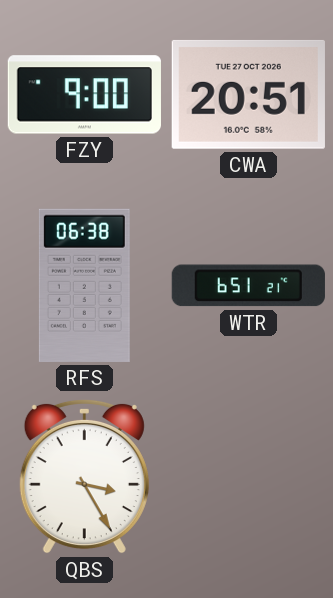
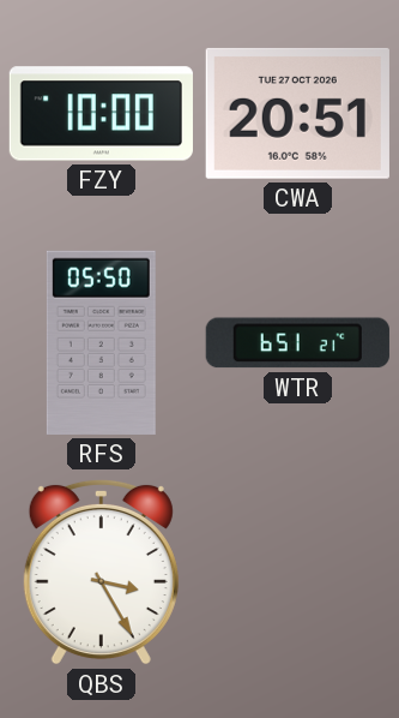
FZY: 9:00 -> 10:00 (101, 114)
RFS: 06:38 -> 05:50 (101, 342)
